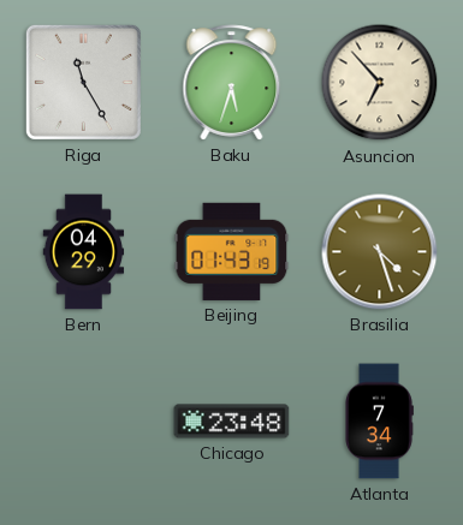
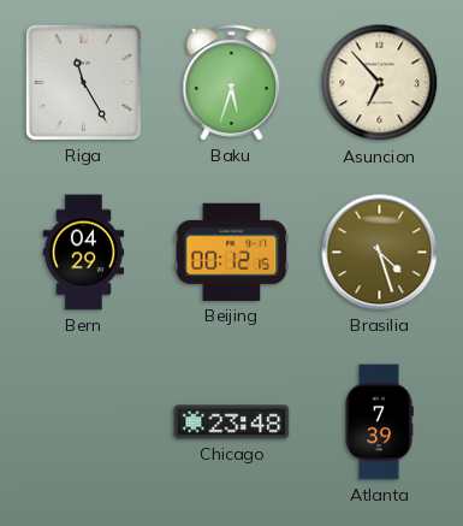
Beijing: 01:43 -> 00:12 (232, 252)
Atlanta: 7:34 -> 7:39 (379, 422)
